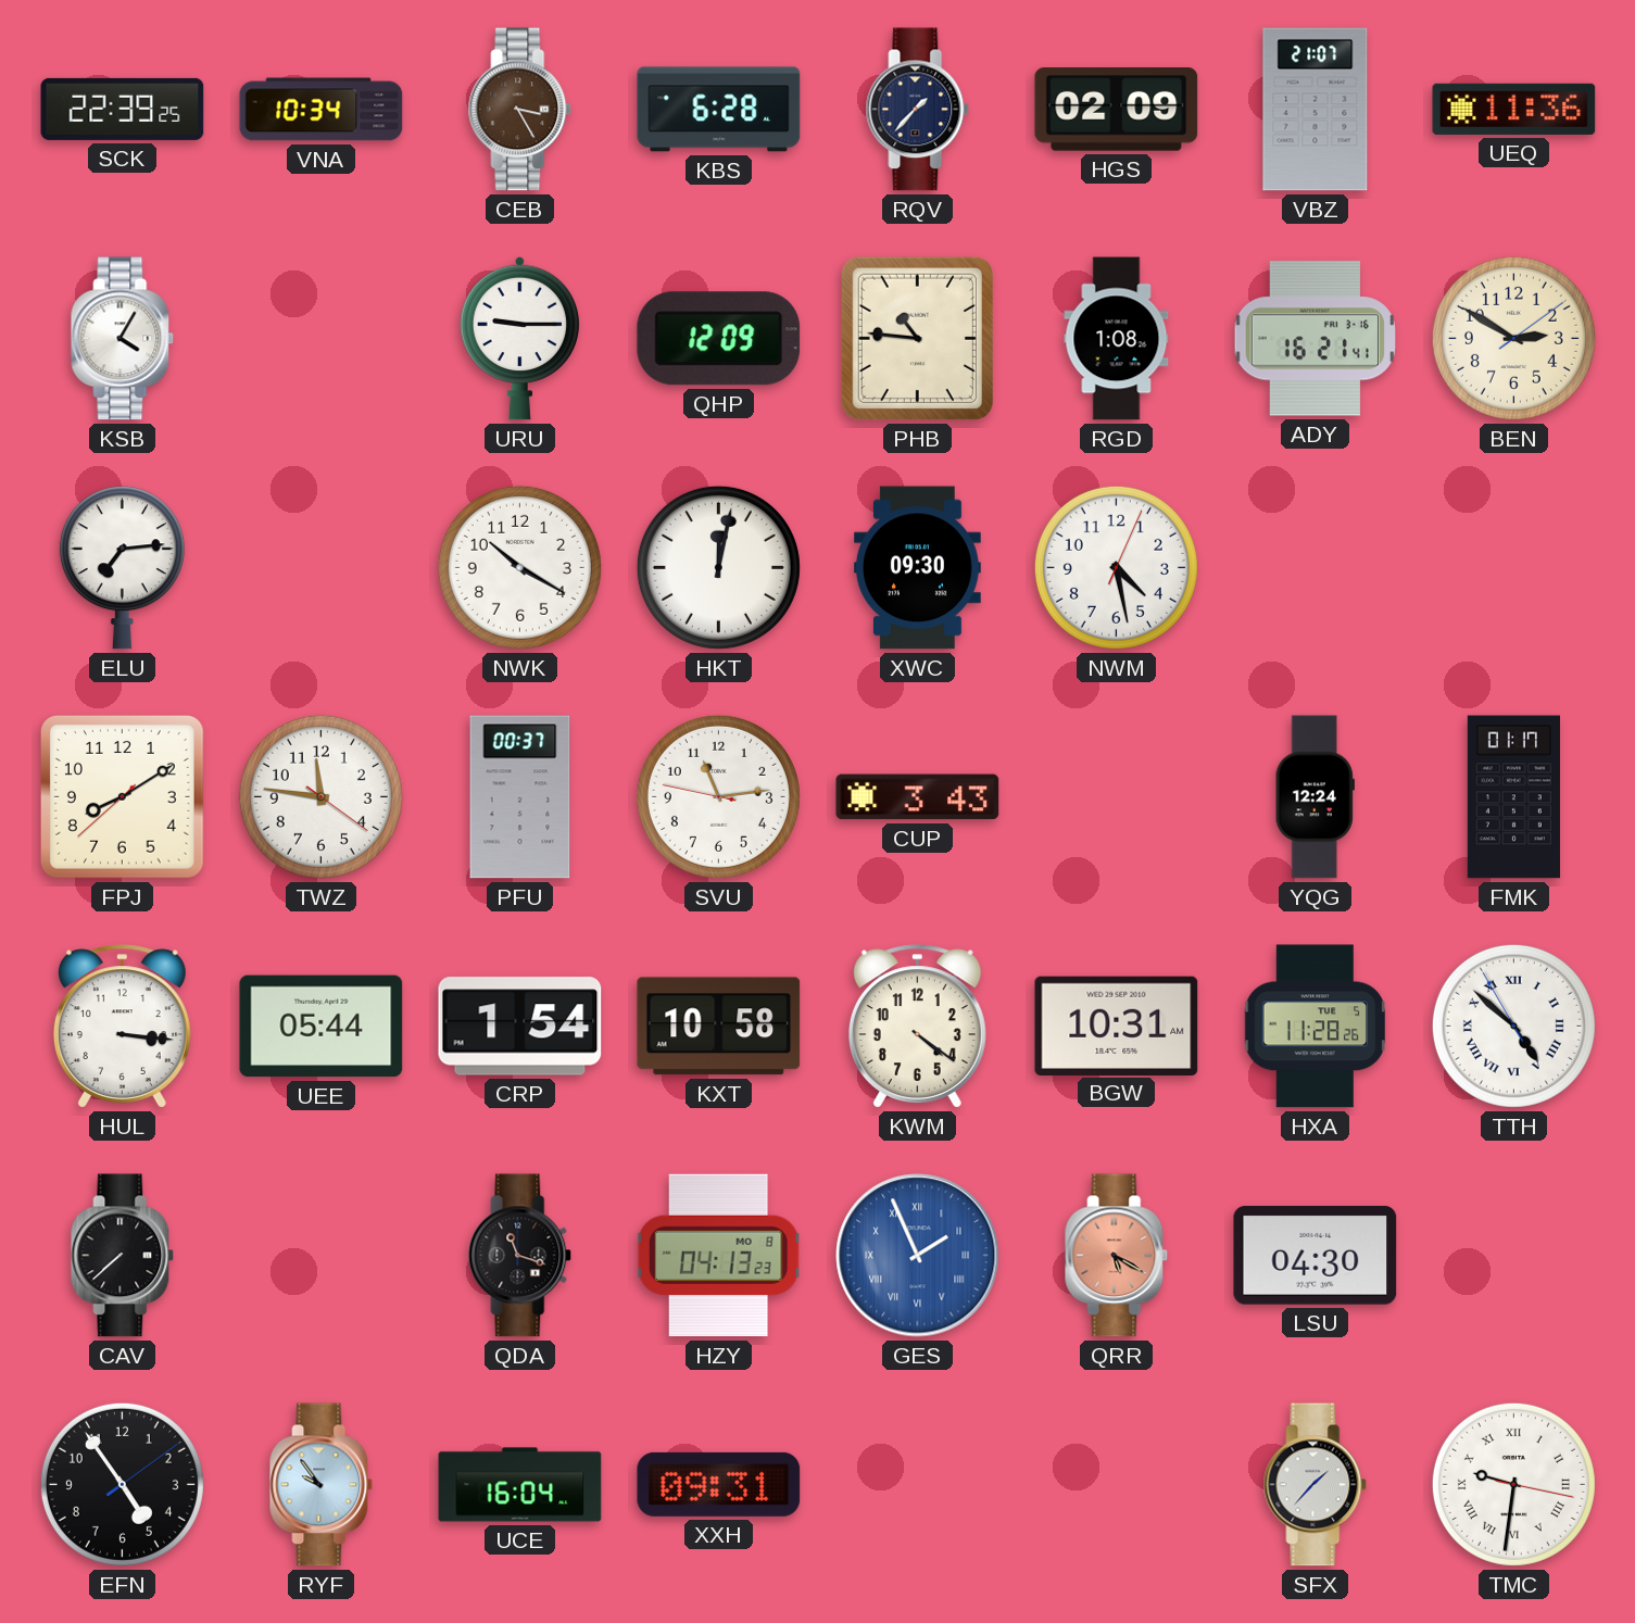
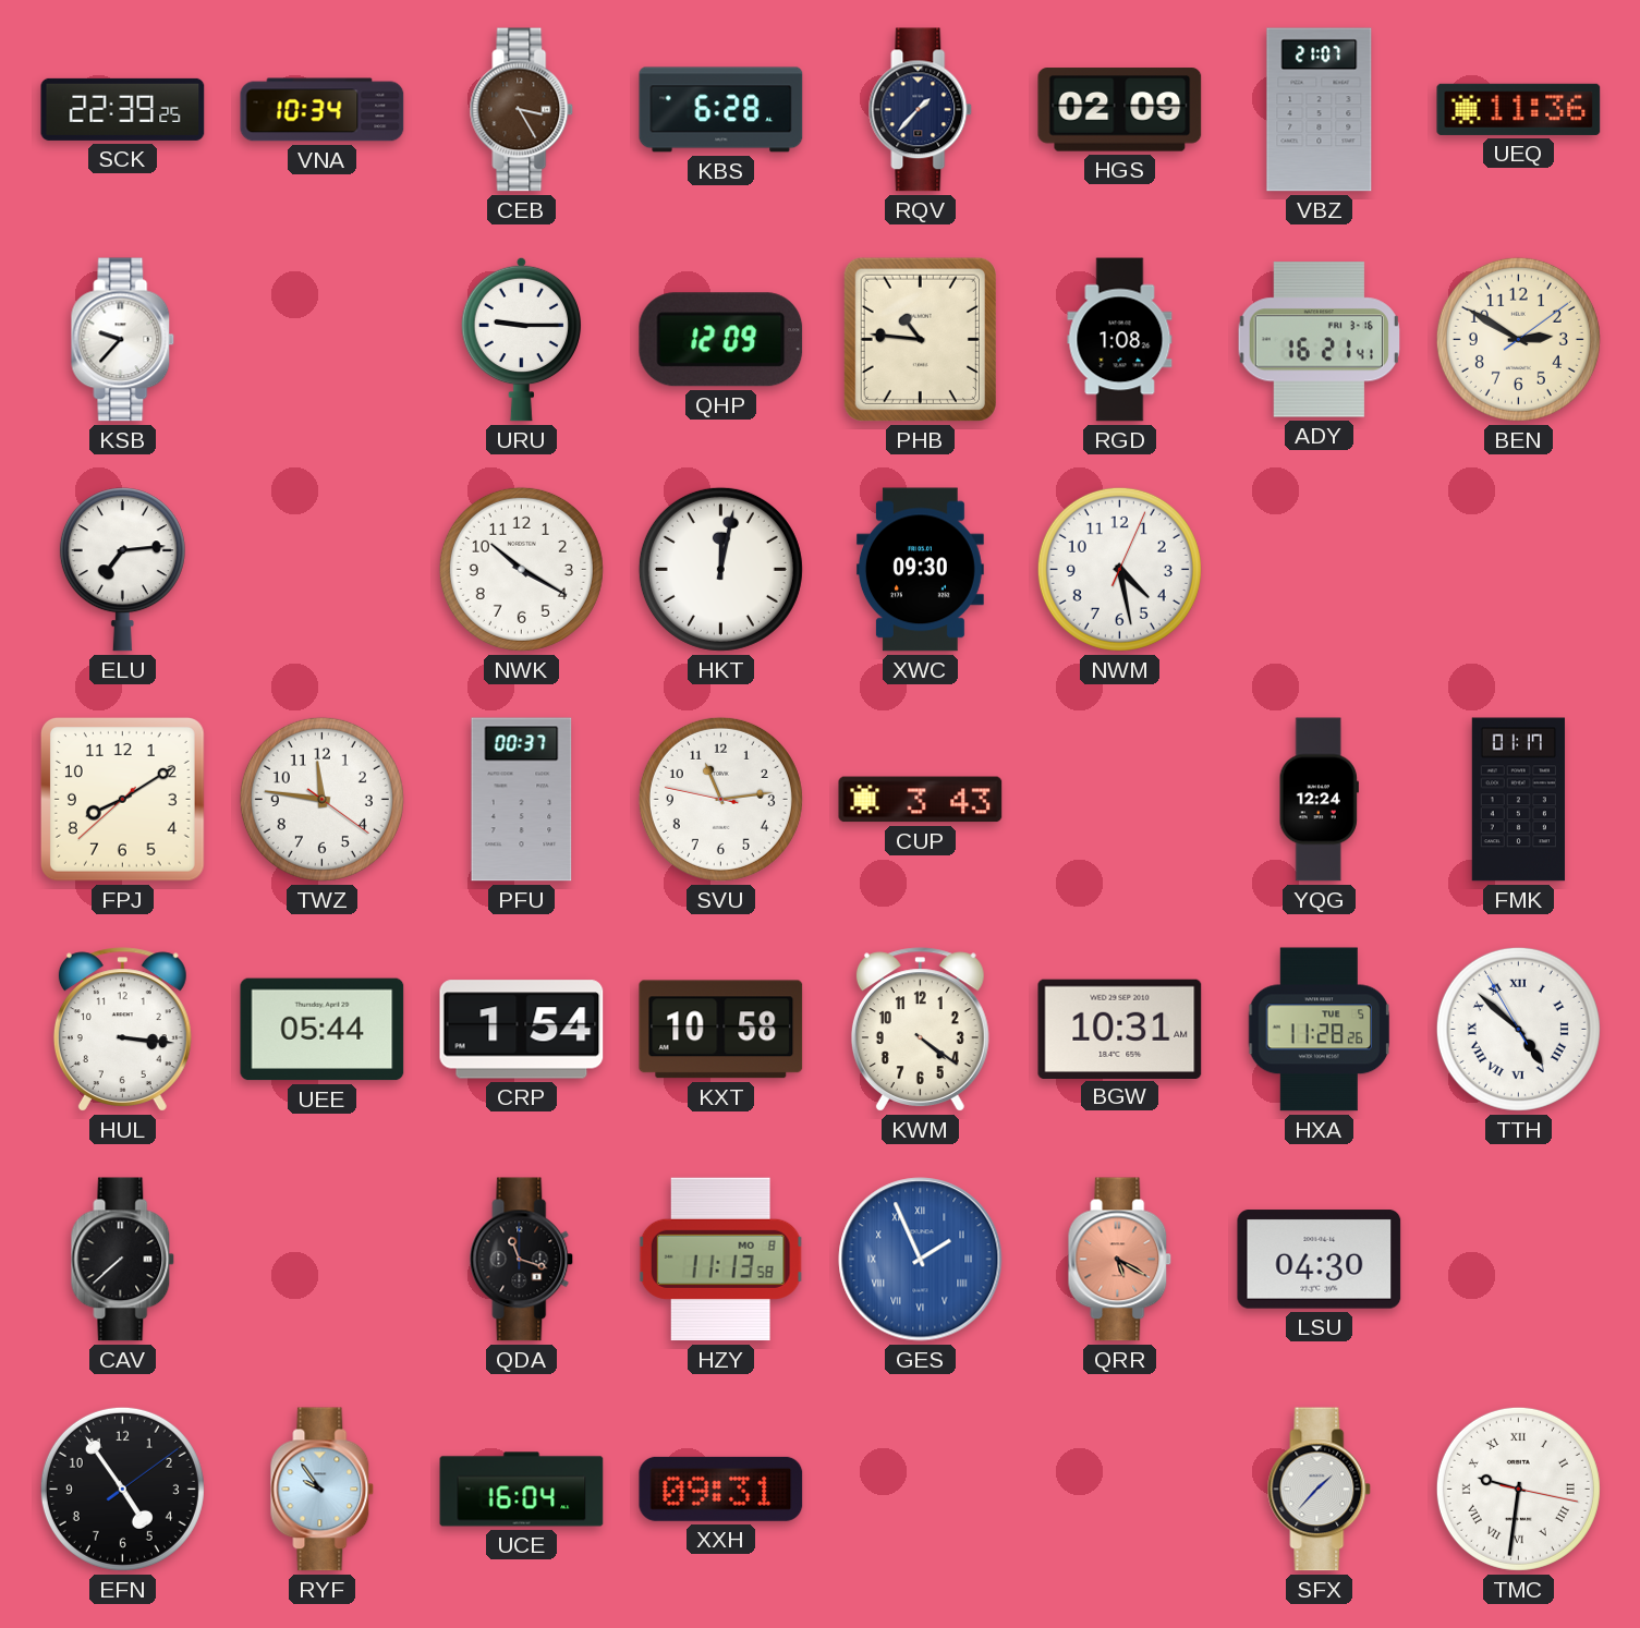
KSB: 4:05 -> 9:37 (123, 340)
HZY: 04:13 -> 11:13 (720, 1260)
